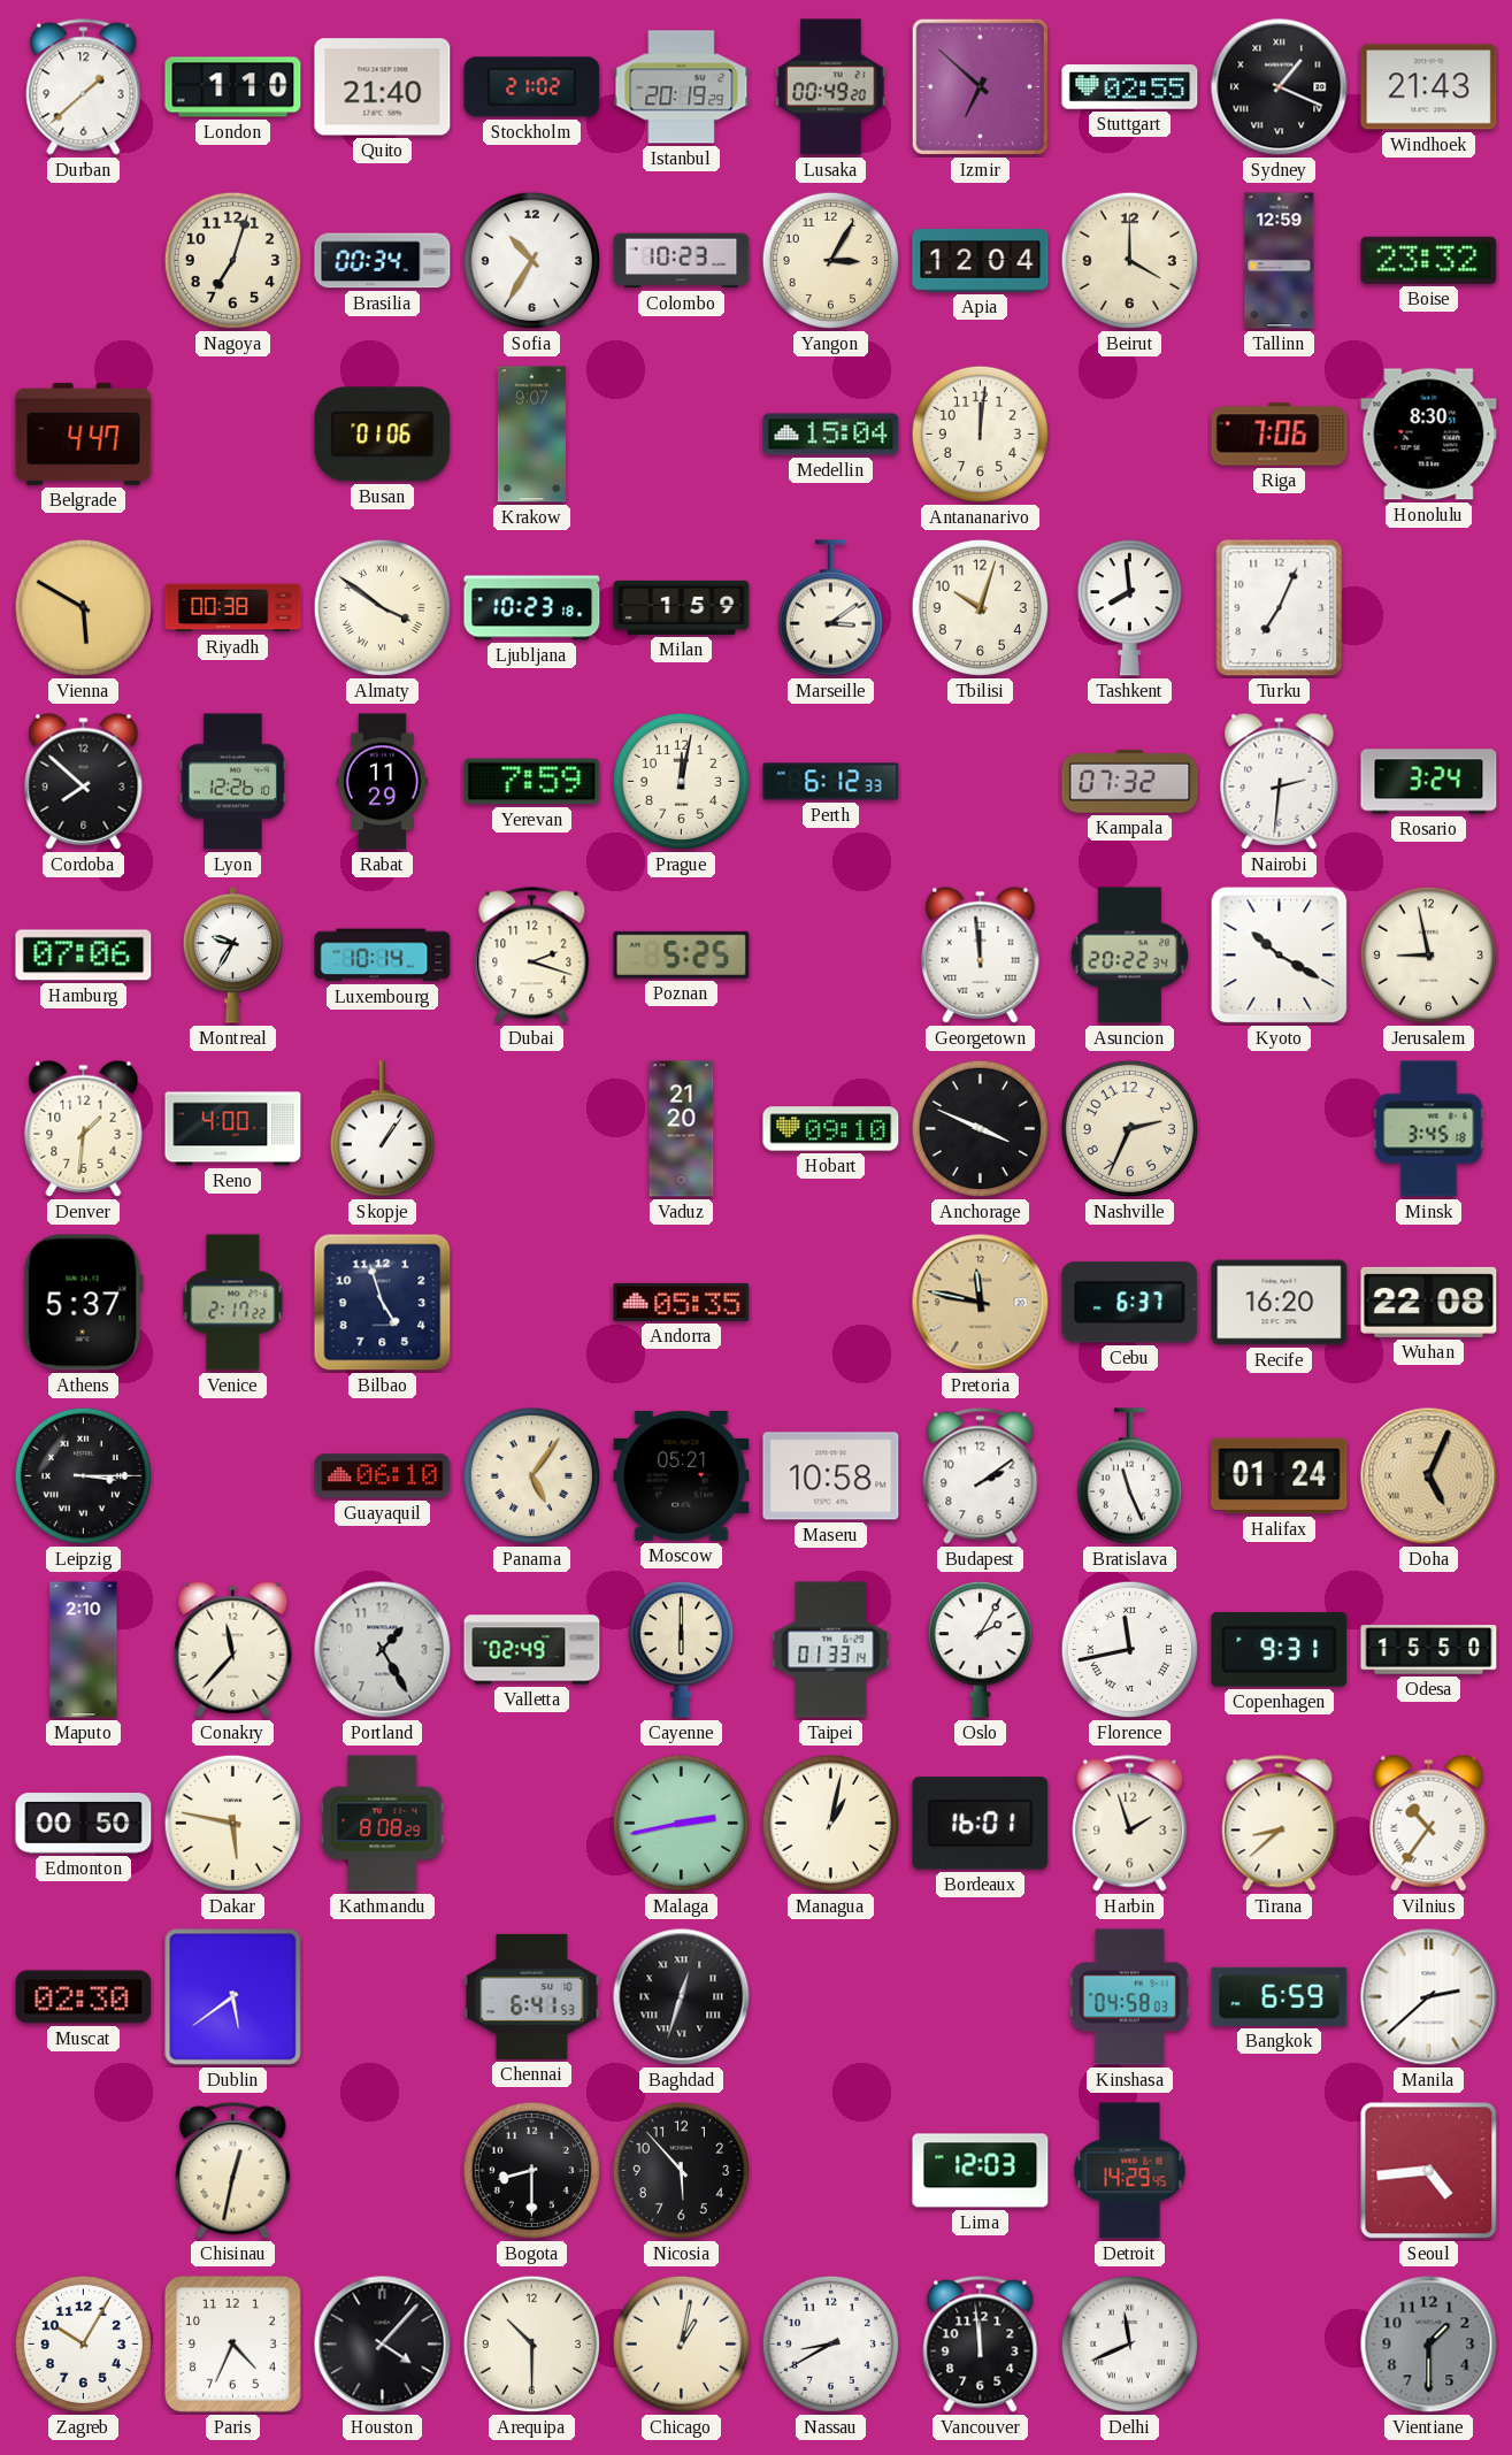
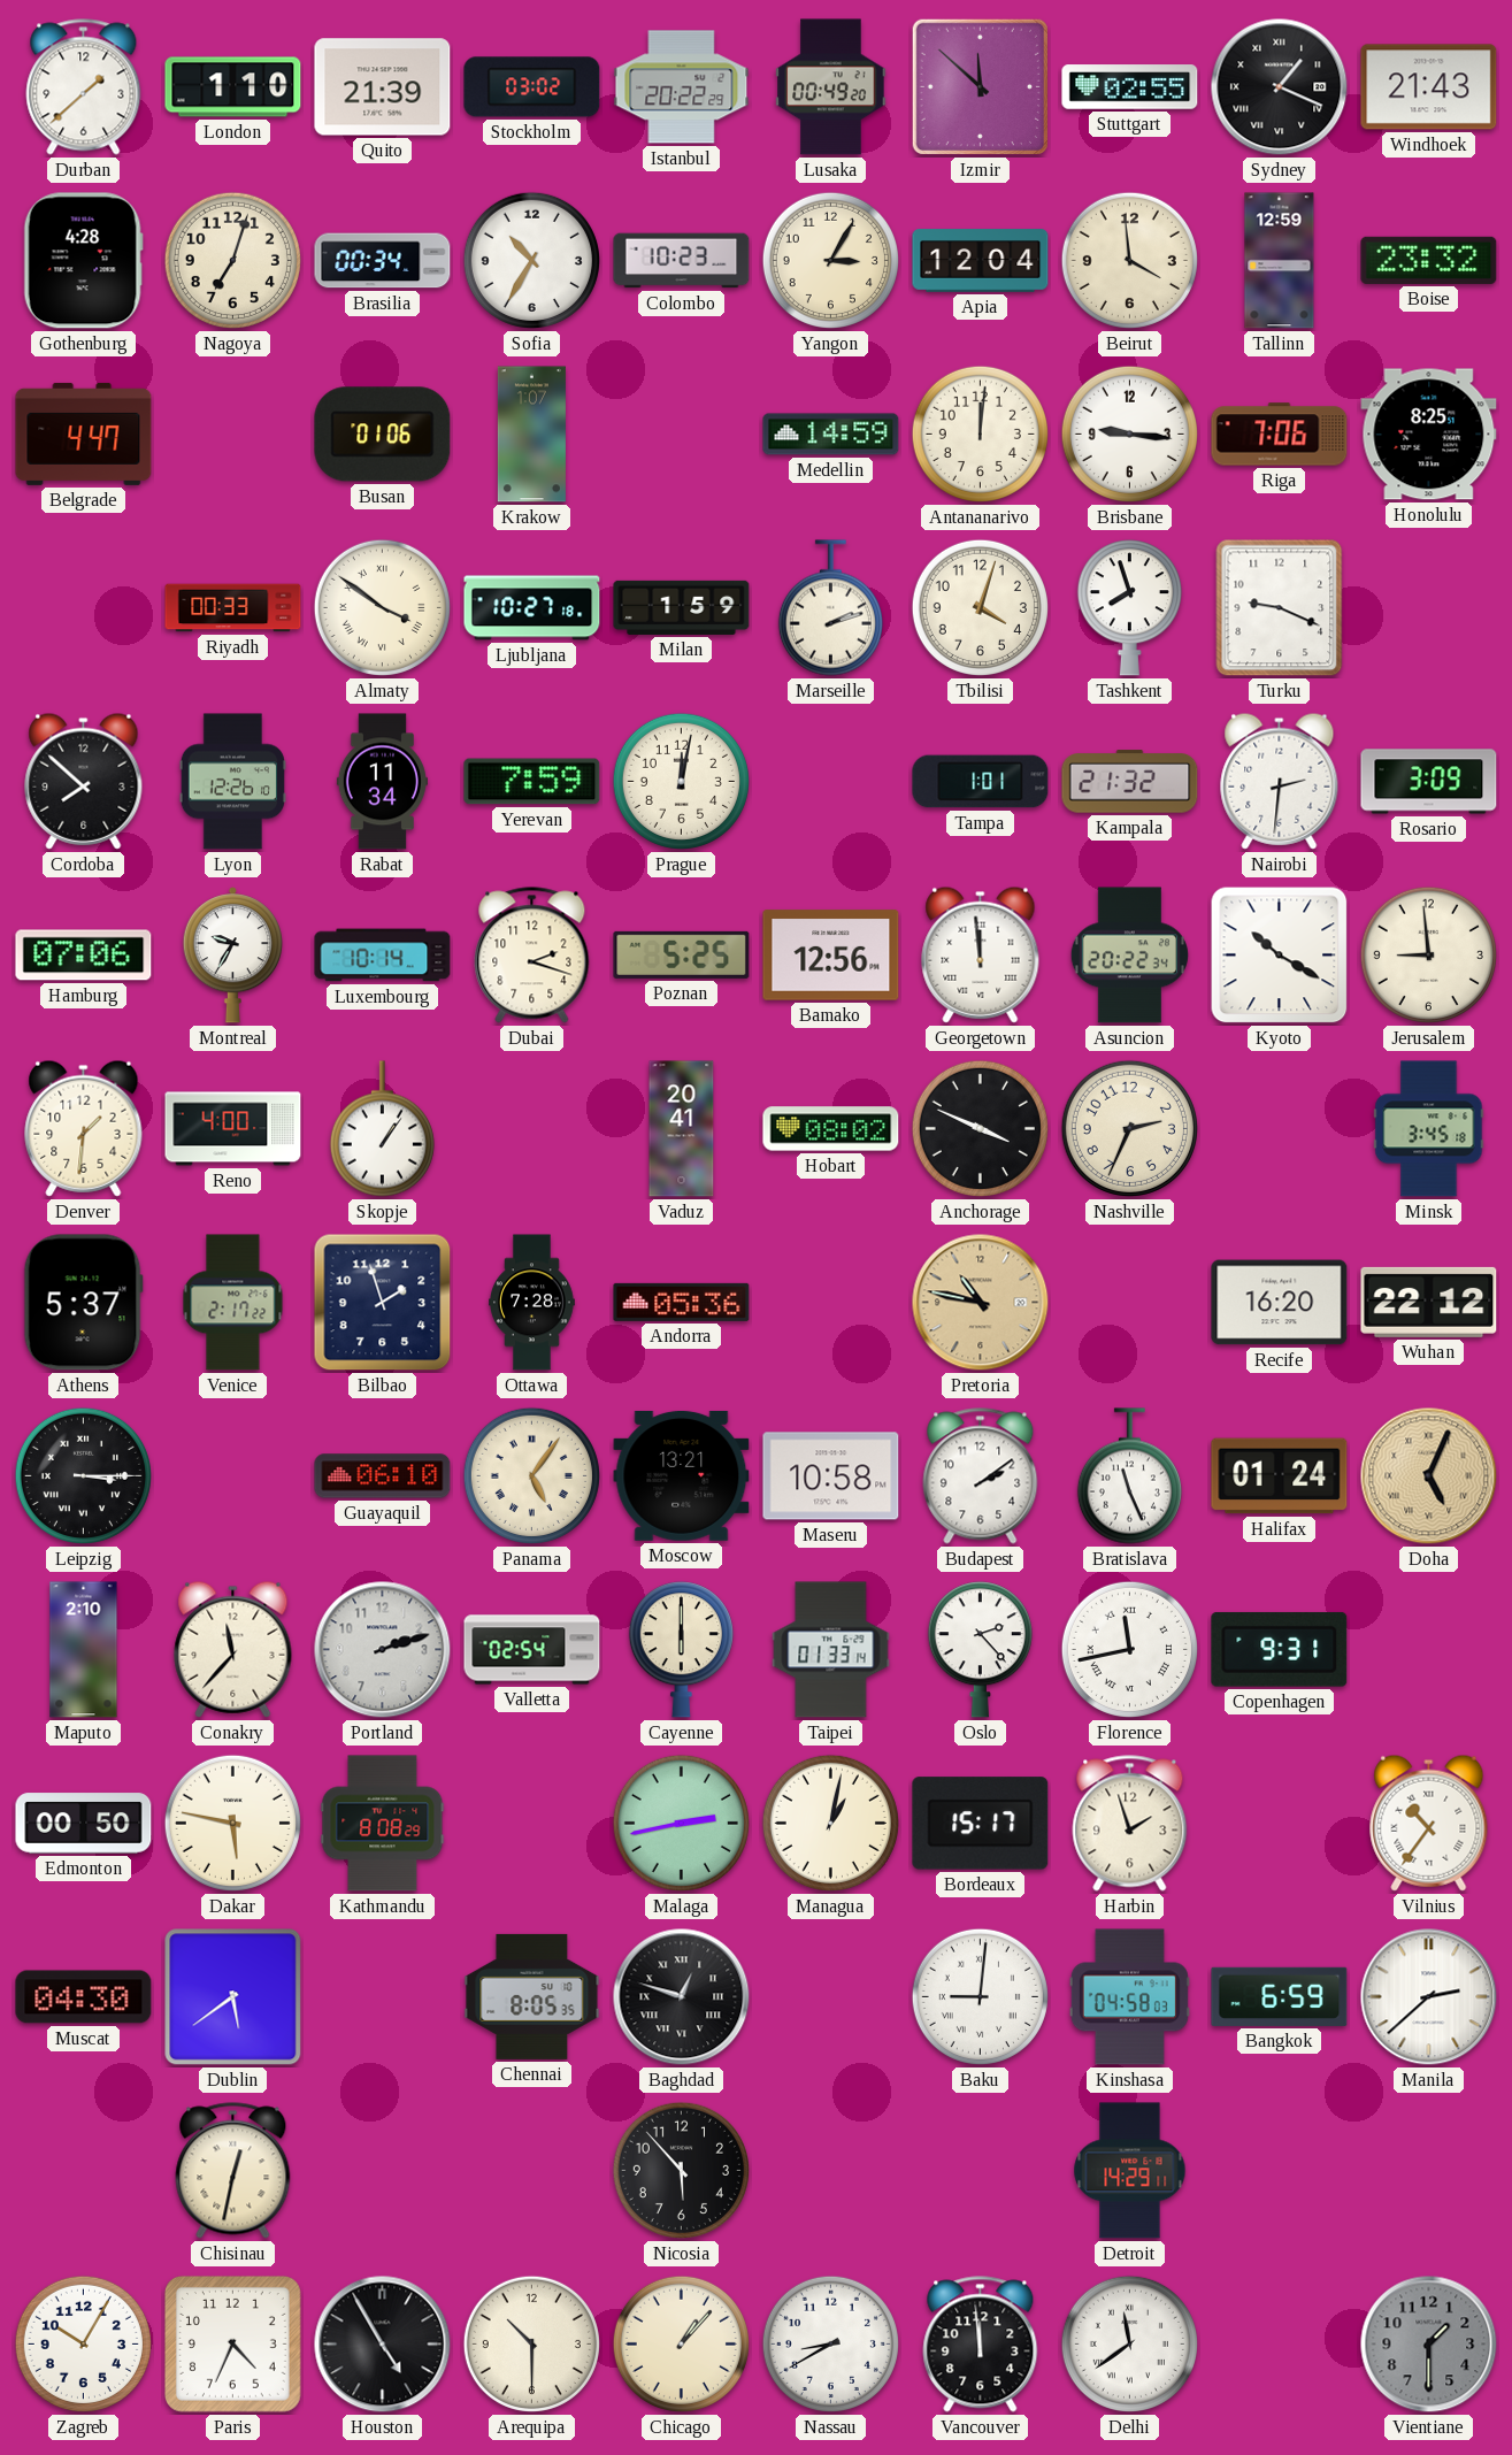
Quito: 21:40 -> 21:39 (383, 87)
Stockholm: 21:02 -> 03:02 (532, 87)
Istanbul: 20:19 -> 20:22 (682, 87)
Izmir: 6:52 -> 11:52 (980, 86)
Gothenburg: none -> 4:28 (83, 261)
Beirut: 4:00 -> 3:59 (1129, 260)
Krakow: 9:07 -> 1:07 (531, 435)
Medellin: 15:04 -> 14:59 (831, 435)
Brisbane: none -> 9:16 (1129, 434)
Honolulu: 8:30 -> 8:25 (1429, 435)
Vienna: 5:50 -> none (83, 607)
Riyadh: 00:38 -> 00:33 (233, 608)
Ljubljana: 10:23 -> 10:27 (532, 608)
Marseille: 3:09 -> 2:12 (830, 608)
Tbilisi: 10:03 -> 4:03 (980, 607)
Tashkent: 7:59 -> 7:57 (1129, 608)
Turku: 7:04 -> 9:19 (1280, 608)
Rabat: 11:29 -> 11:34 (382, 782)
Perth: 6:12 -> none (831, 782)
Tampa: none -> 1:01 (981, 782)
Kampala: 07:32 -> 21:32 (1130, 782)
Rosario: 3:24 -> 3:09 (1429, 782)
Bamako: none -> 12:56 (831, 956)
Jerusalem: 8:58 -> 8:59 (1428, 954)
Vaduz: 21:20 -> 20:41 (682, 1129)
Hobart: 09:10 -> 08:02 (831, 1129)
Bilbao: 4:57 -> 1:57 (383, 1303)
Ottawa: none -> 7:28 (532, 1303)
Andorra: 05:35 -> 05:36 (682, 1302)
Pretoria: 11:47 -> 10:47 (981, 1303)
Cebu: 6:37 -> none (1130, 1303)
Wuhan: 22:08 -> 22:12 (1429, 1302)
Moscow: 05:21 -> 13:21 (682, 1475)
Portland: 1:25 -> 2:12 (383, 1650)
Valletta: 02:49 -> 02:54 (532, 1650)
Oslo: 2:05 -> 2:23 (980, 1650)
Odesa: 15:50 -> none (1429, 1650)
Bordeaux: 16:01 -> 15:17 (981, 1824)
Tirana: 8:38 -> none (1280, 1824)
Muscat: 02:30 -> 04:30 (84, 1997)
Chennai: 6:41 -> 8:05 (532, 1996)
Baghdad: 12:33 -> 12:48 (682, 1997)
Baku: none -> 9:01 (980, 1996)
Bogota: 8:30 -> none (531, 2170)
Lima: 12:03 -> none (981, 2171)
Detroit: 14:29:45 -> 14:29:11 (1130, 2171)
Seoul: 4:44 -> none (1429, 2171)
Houston: 4:07 -> 4:55 (383, 2345)
Chicago: 1:02 -> 1:07 (681, 2343)
Delhi: 11:41 -> 11:39 (1129, 2343)
